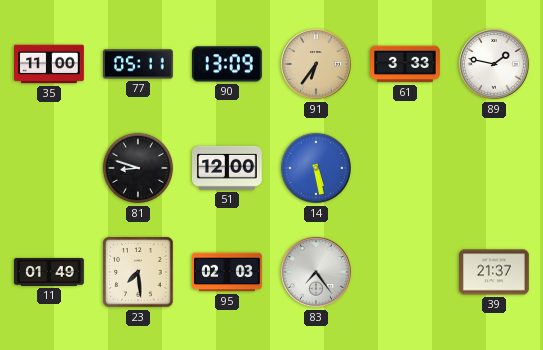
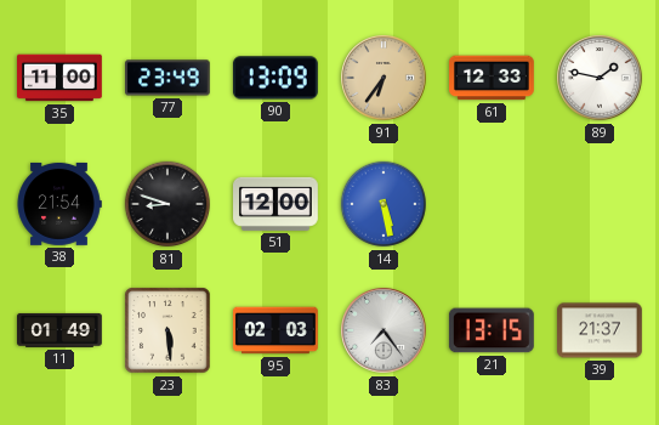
77: 05:11 -> 23:49 (169, 78)
61: 3:33 -> 12:33 (493, 78)
38: none -> 21:54 (59, 204)
23: 7:29 -> 5:29 (167, 330)
21: none -> 13:15 (492, 330)
